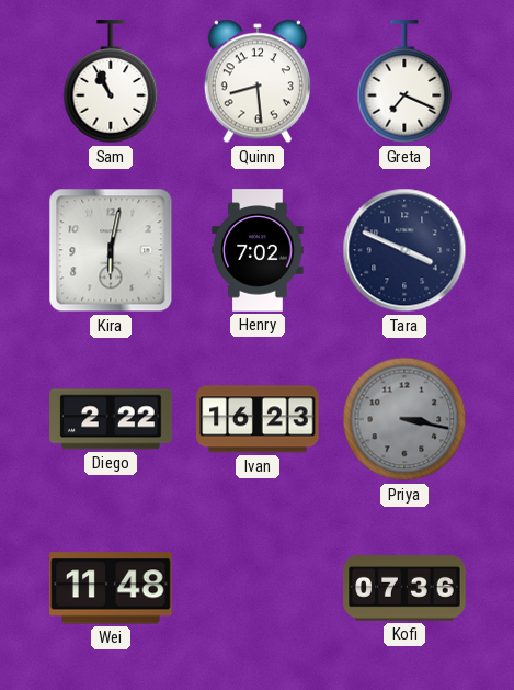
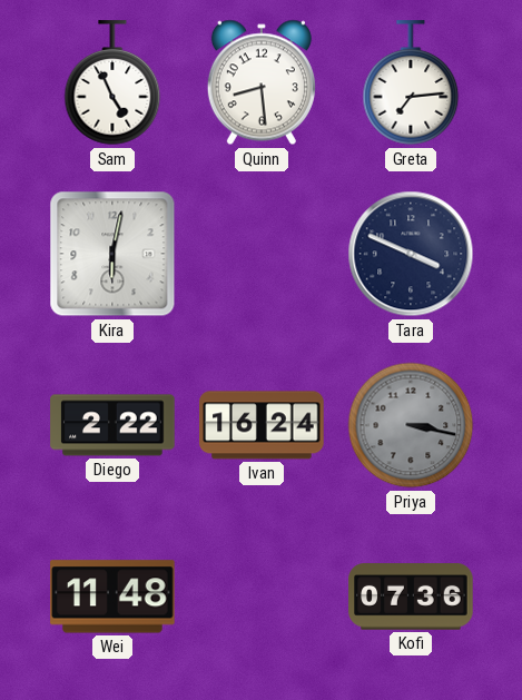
Sam: 10:56 -> 4:56 (112, 83)
Greta: 7:19 -> 7:14 (411, 83)
Henry: 7:02 -> none (258, 250)
Ivan: 16:23 -> 16:24 (262, 425)
